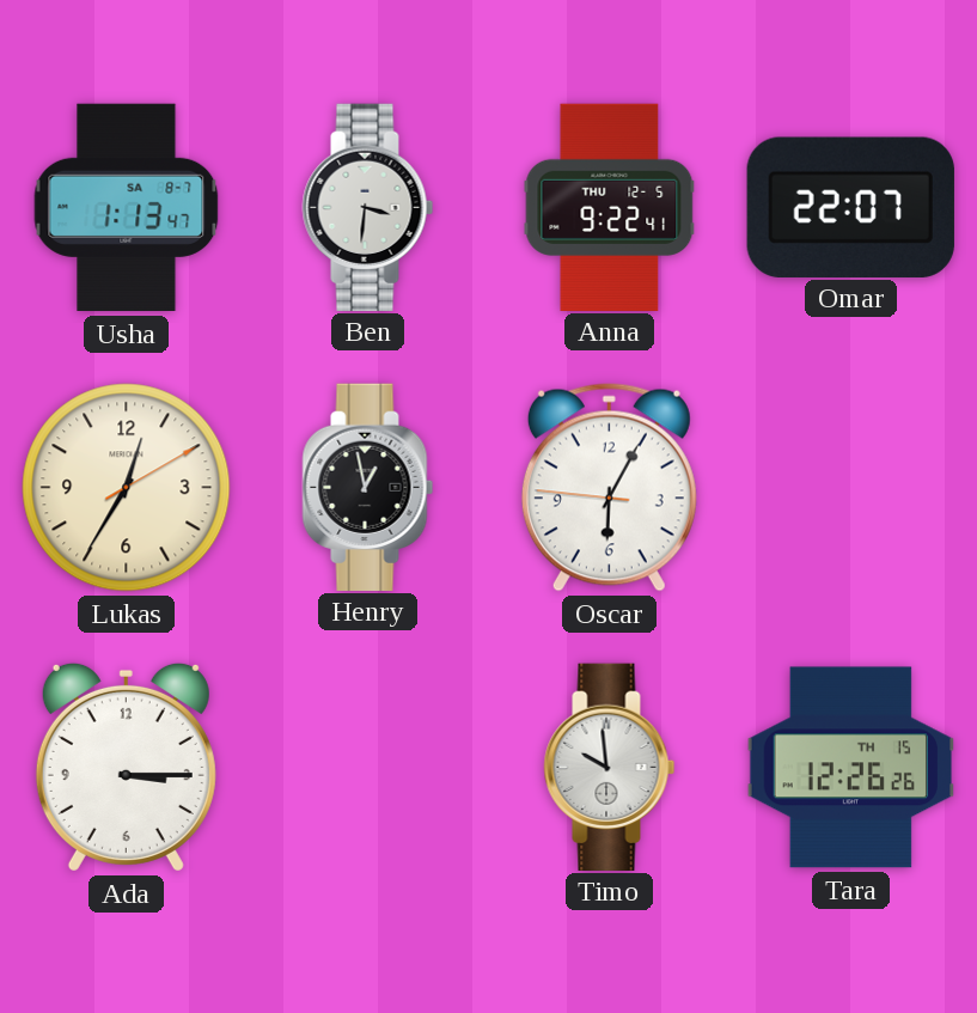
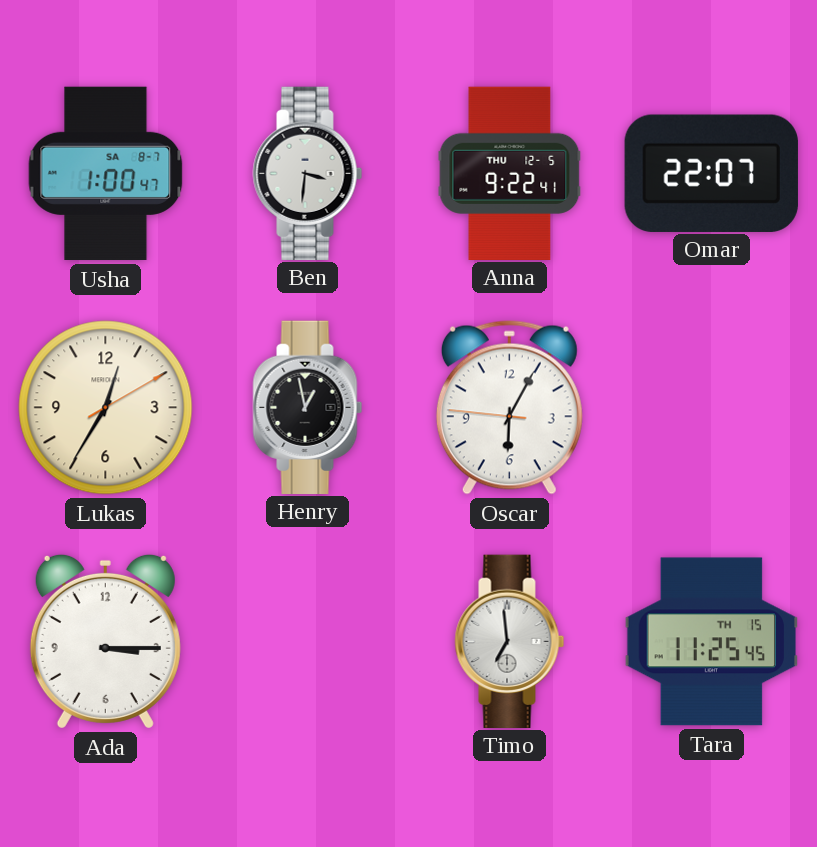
Usha: 1:13 -> 1:00 (106, 174)
Timo: 9:59 -> 6:59 (510, 641)
Tara: 12:26 -> 11:25 (711, 642)
